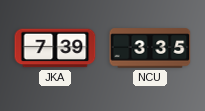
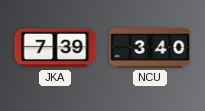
NCU: 3:35 -> 3:40 (150, 48)
